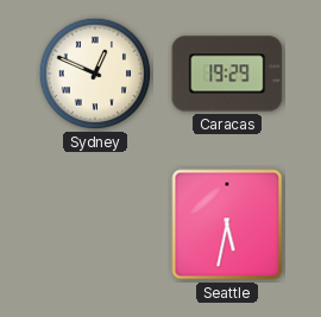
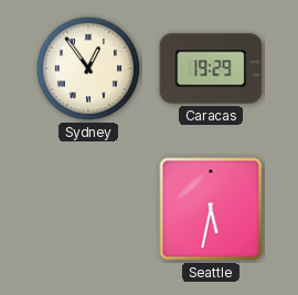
Sydney: 12:49 -> 12:54 (88, 69)
